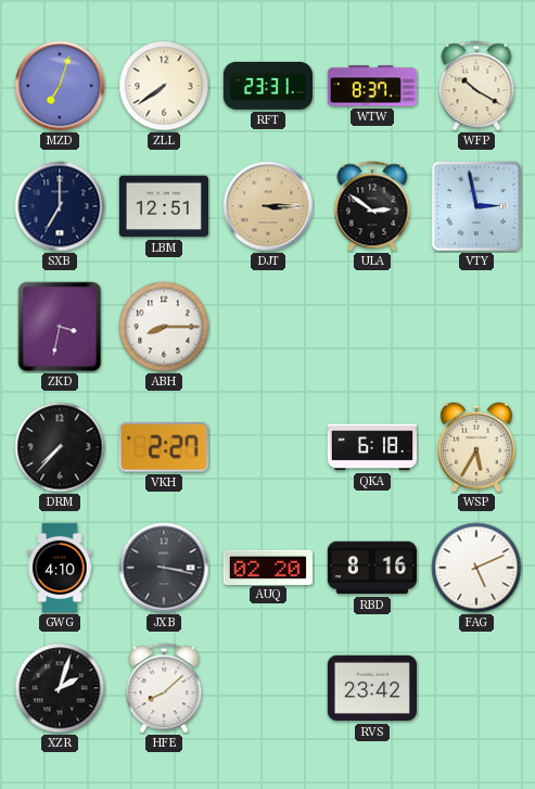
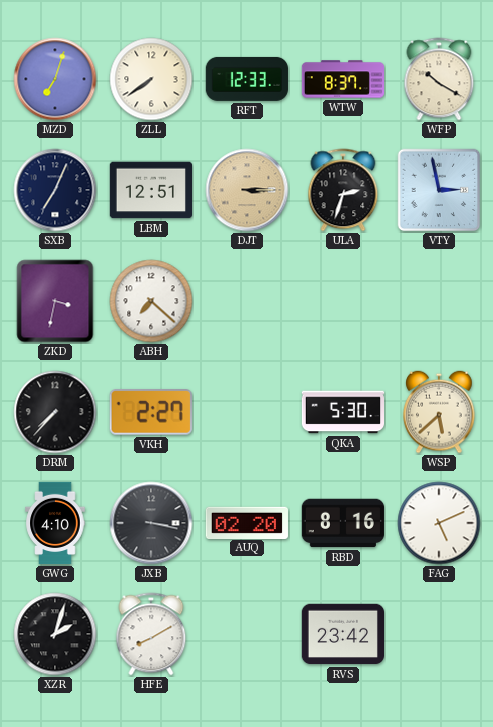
RFT: 23:31 -> 12:33 (246, 79)
SXB: 7:00 -> 7:04 (55, 190)
ULA: 2:51 -> 2:33 (343, 190)
ABH: 8:15 -> 7:22 (151, 301)
QKA: 6:18 -> 5:30 (342, 412)
WSP: 5:35 -> 5:38 (439, 412)
HFE: 8:08 -> 8:10 (151, 634)
